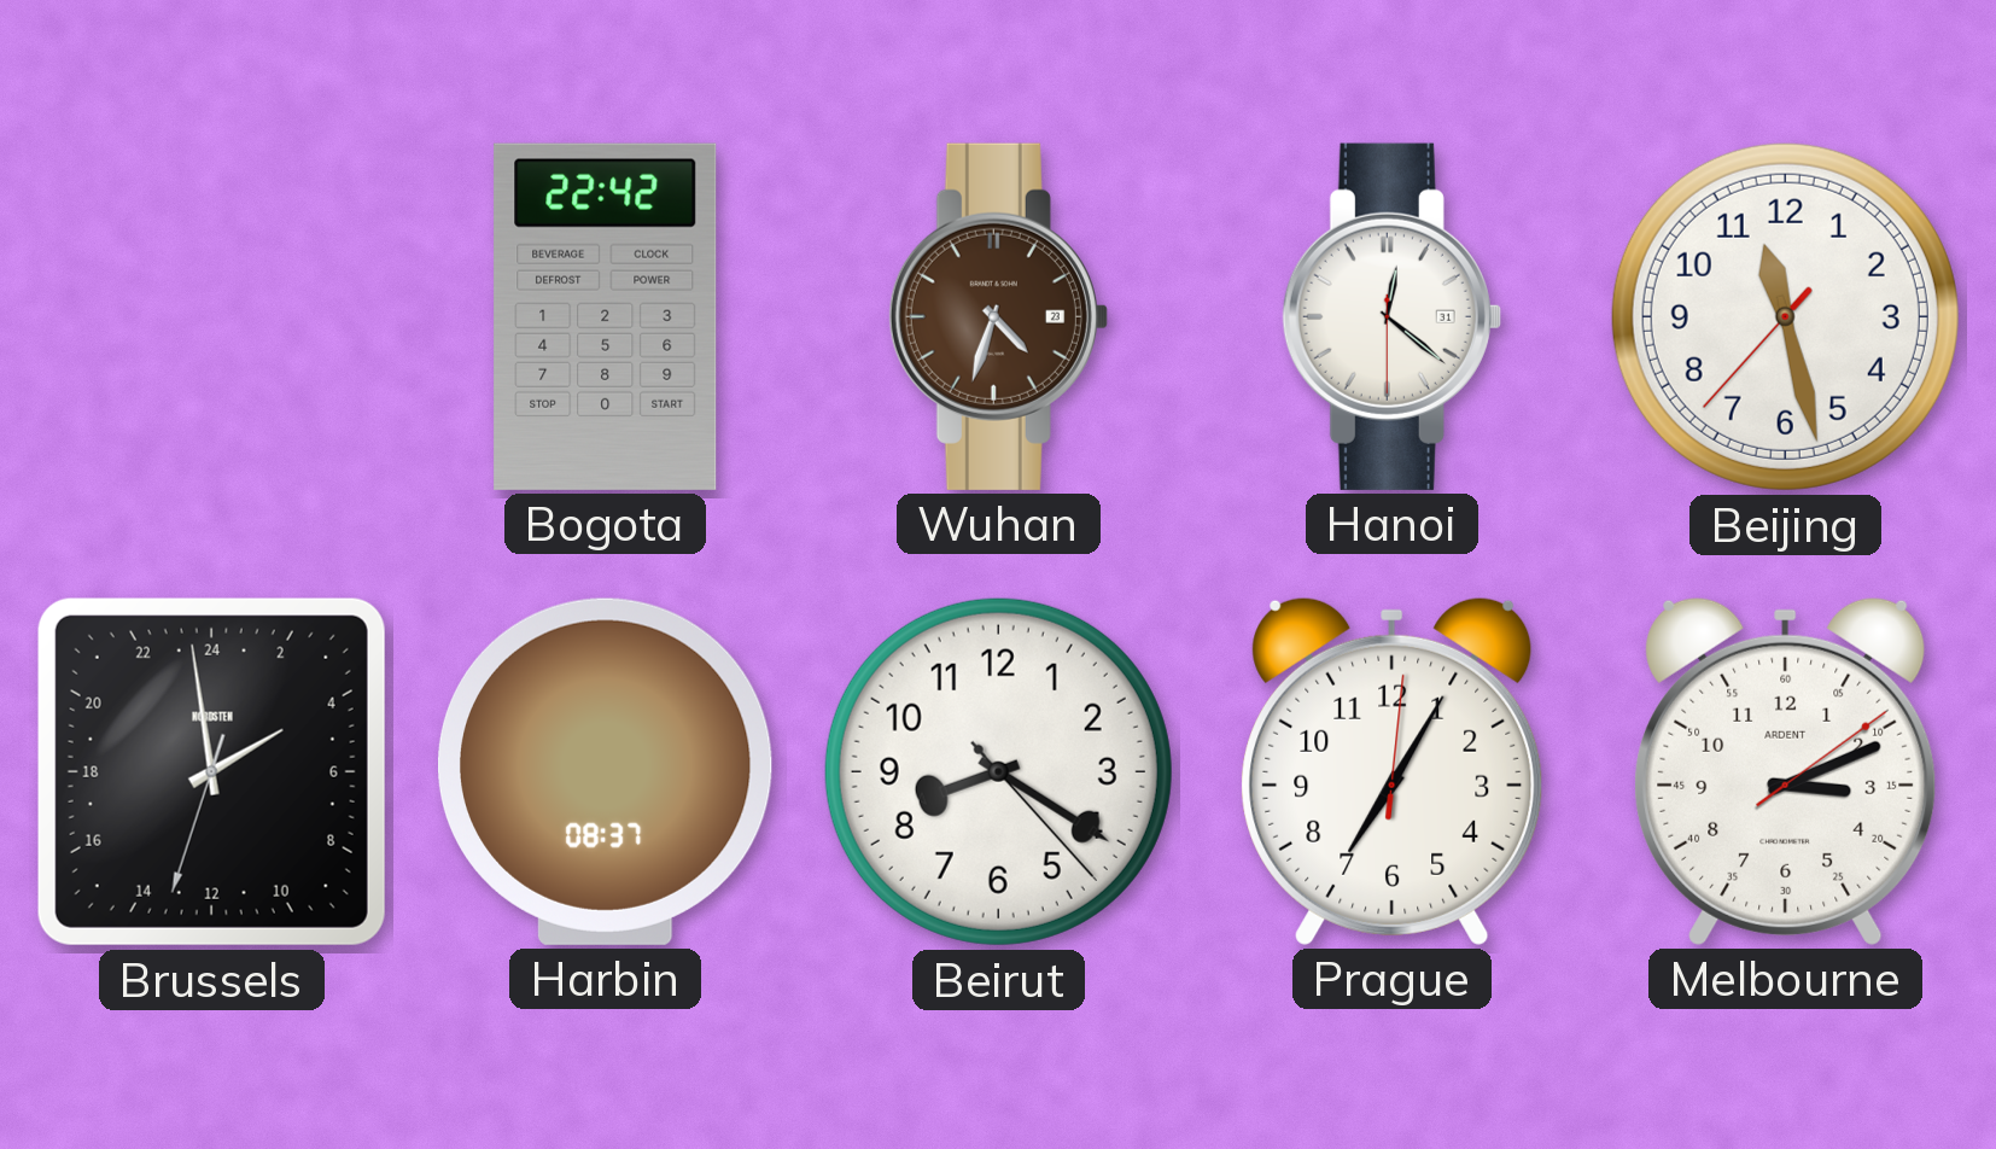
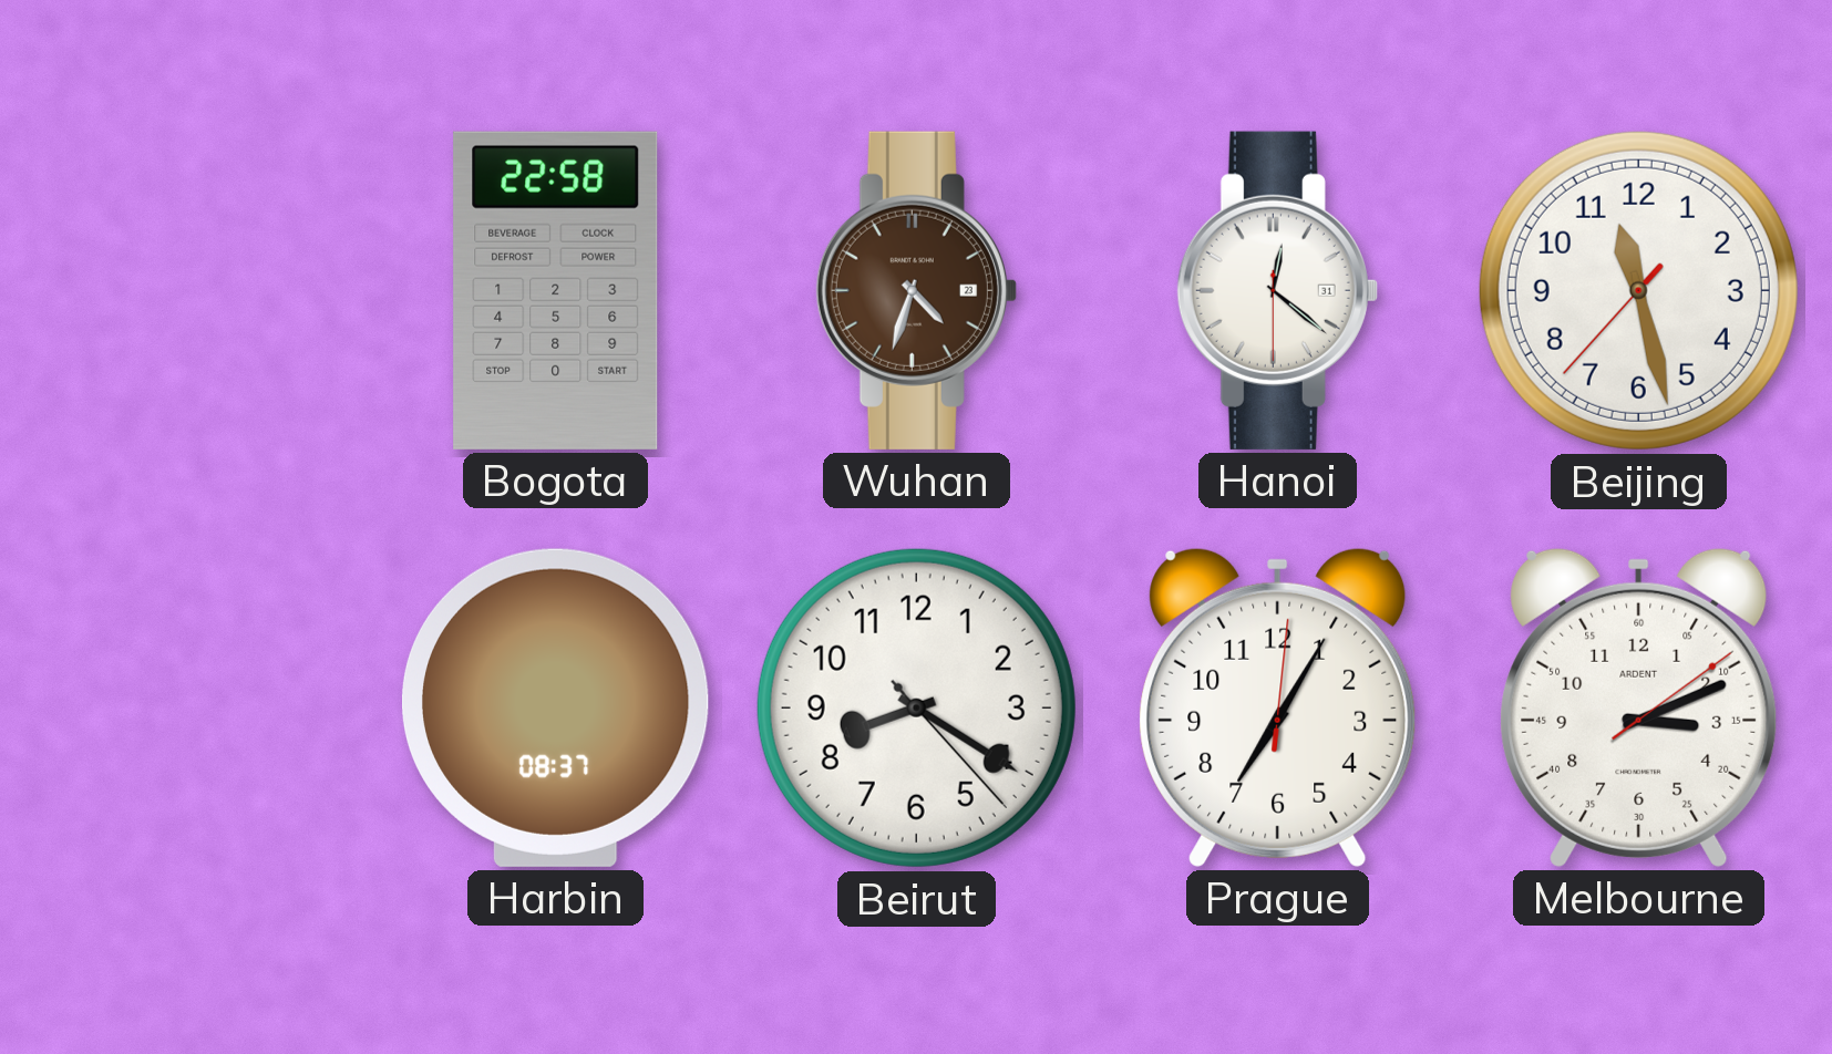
Bogota: 22:42 -> 22:58 (556, 290)
Brussels: 3:58 -> none (211, 771)
